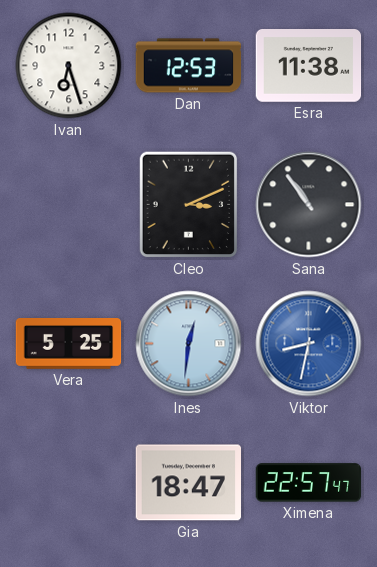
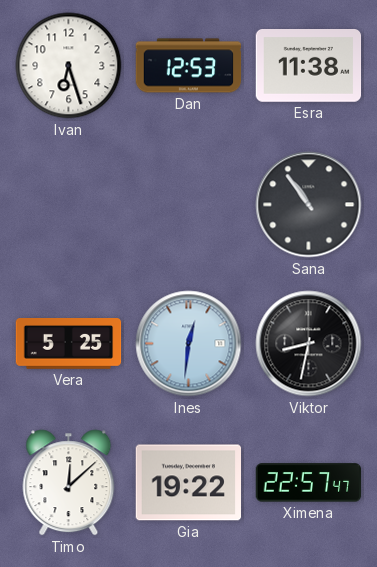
Cleo: 3:11 -> none (189, 205)
Viktor dial: blue -> black (309, 344)
Timo: none -> 12:08 (69, 483)
Gia: 18:47 -> 19:22 (189, 483)
